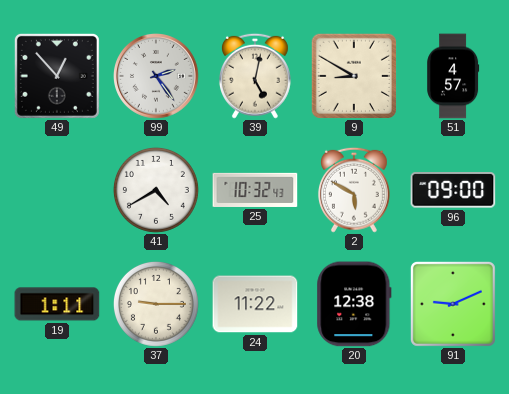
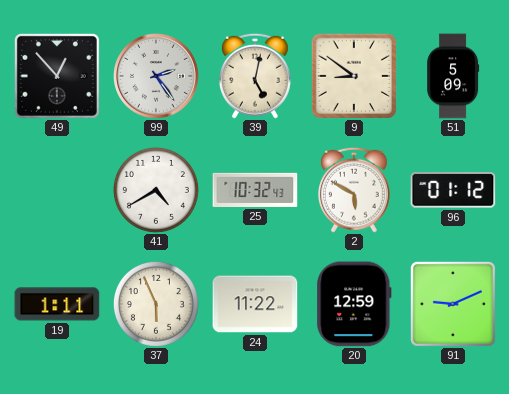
9: 8:50 -> 8:51 (353, 75)
51: 4:57 -> 5:09 (453, 76)
96: 09:00 -> 01:12 (453, 190)
37: 9:15 -> 5:56 (156, 304)
20: 12:38 -> 12:59 (354, 304)
